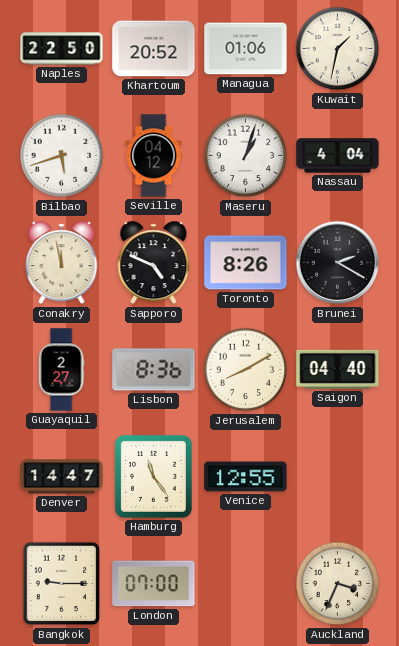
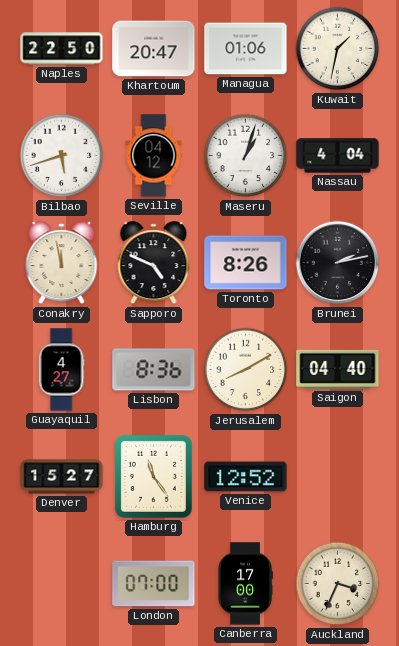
Khartoum: 20:52 -> 20:47 (154, 49)
Brunei: 2:20 -> 2:13 (338, 263)
Guayaquil: 2:27 -> 4:27 (61, 370)
Denver: 14:47 -> 15:27 (62, 477)
Venice: 12:55 -> 12:52 (246, 477)
Bangkok: 9:15 -> none (62, 584)
Canberra: none -> 17:00 (245, 584)
